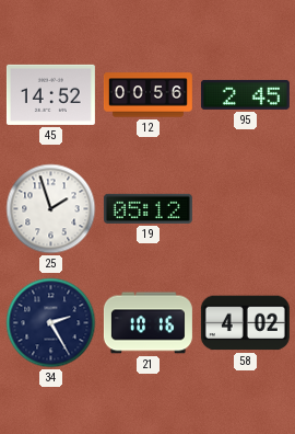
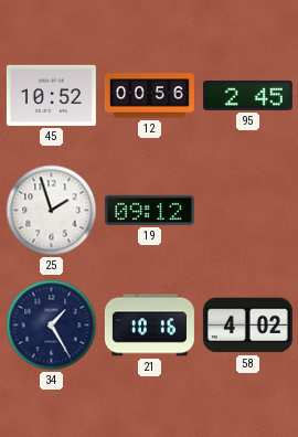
45: 14:52 -> 10:52 (51, 95)
19: 05:12 -> 09:12 (149, 210)
34: 2:25 -> 1:25 (52, 326)
